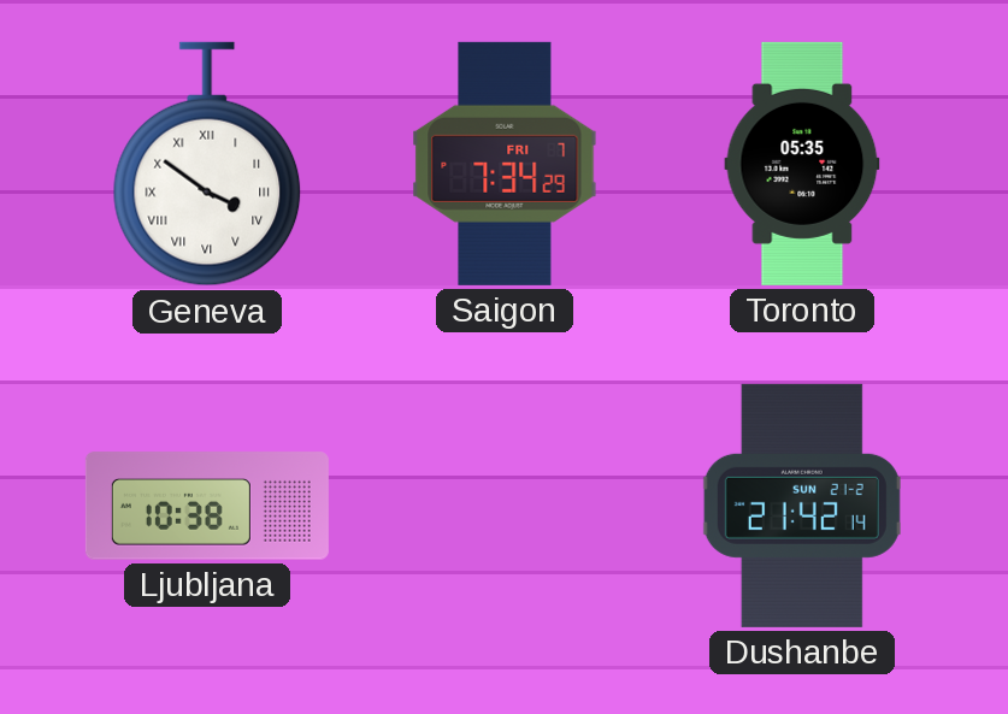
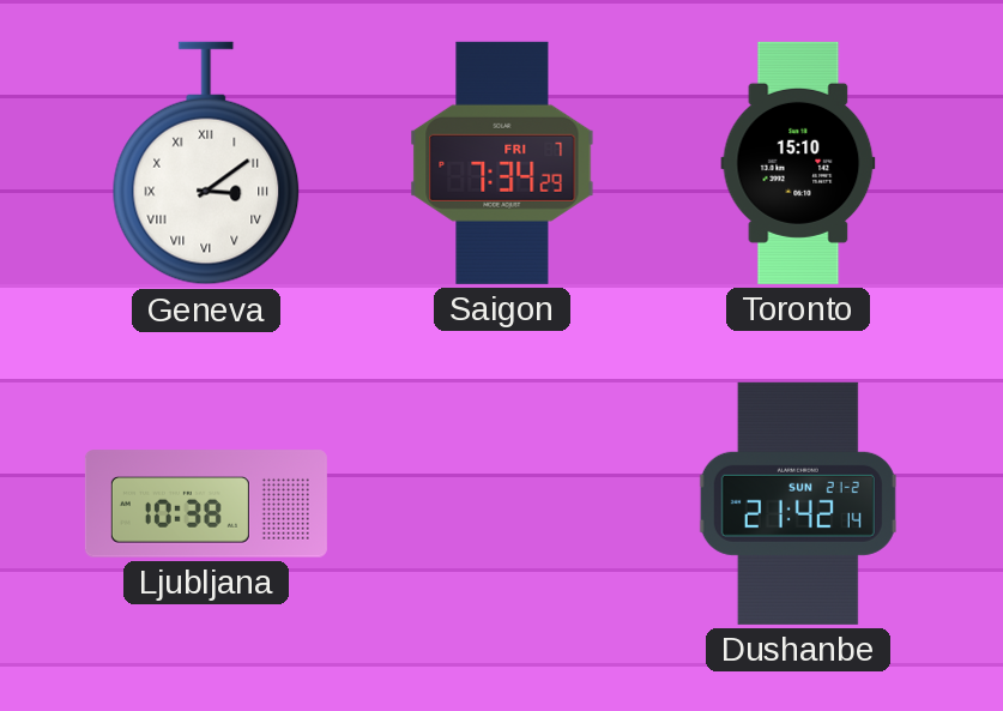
Geneva: 3:51 -> 3:09 (206, 163)
Toronto: 05:35 -> 15:10 (798, 163)
